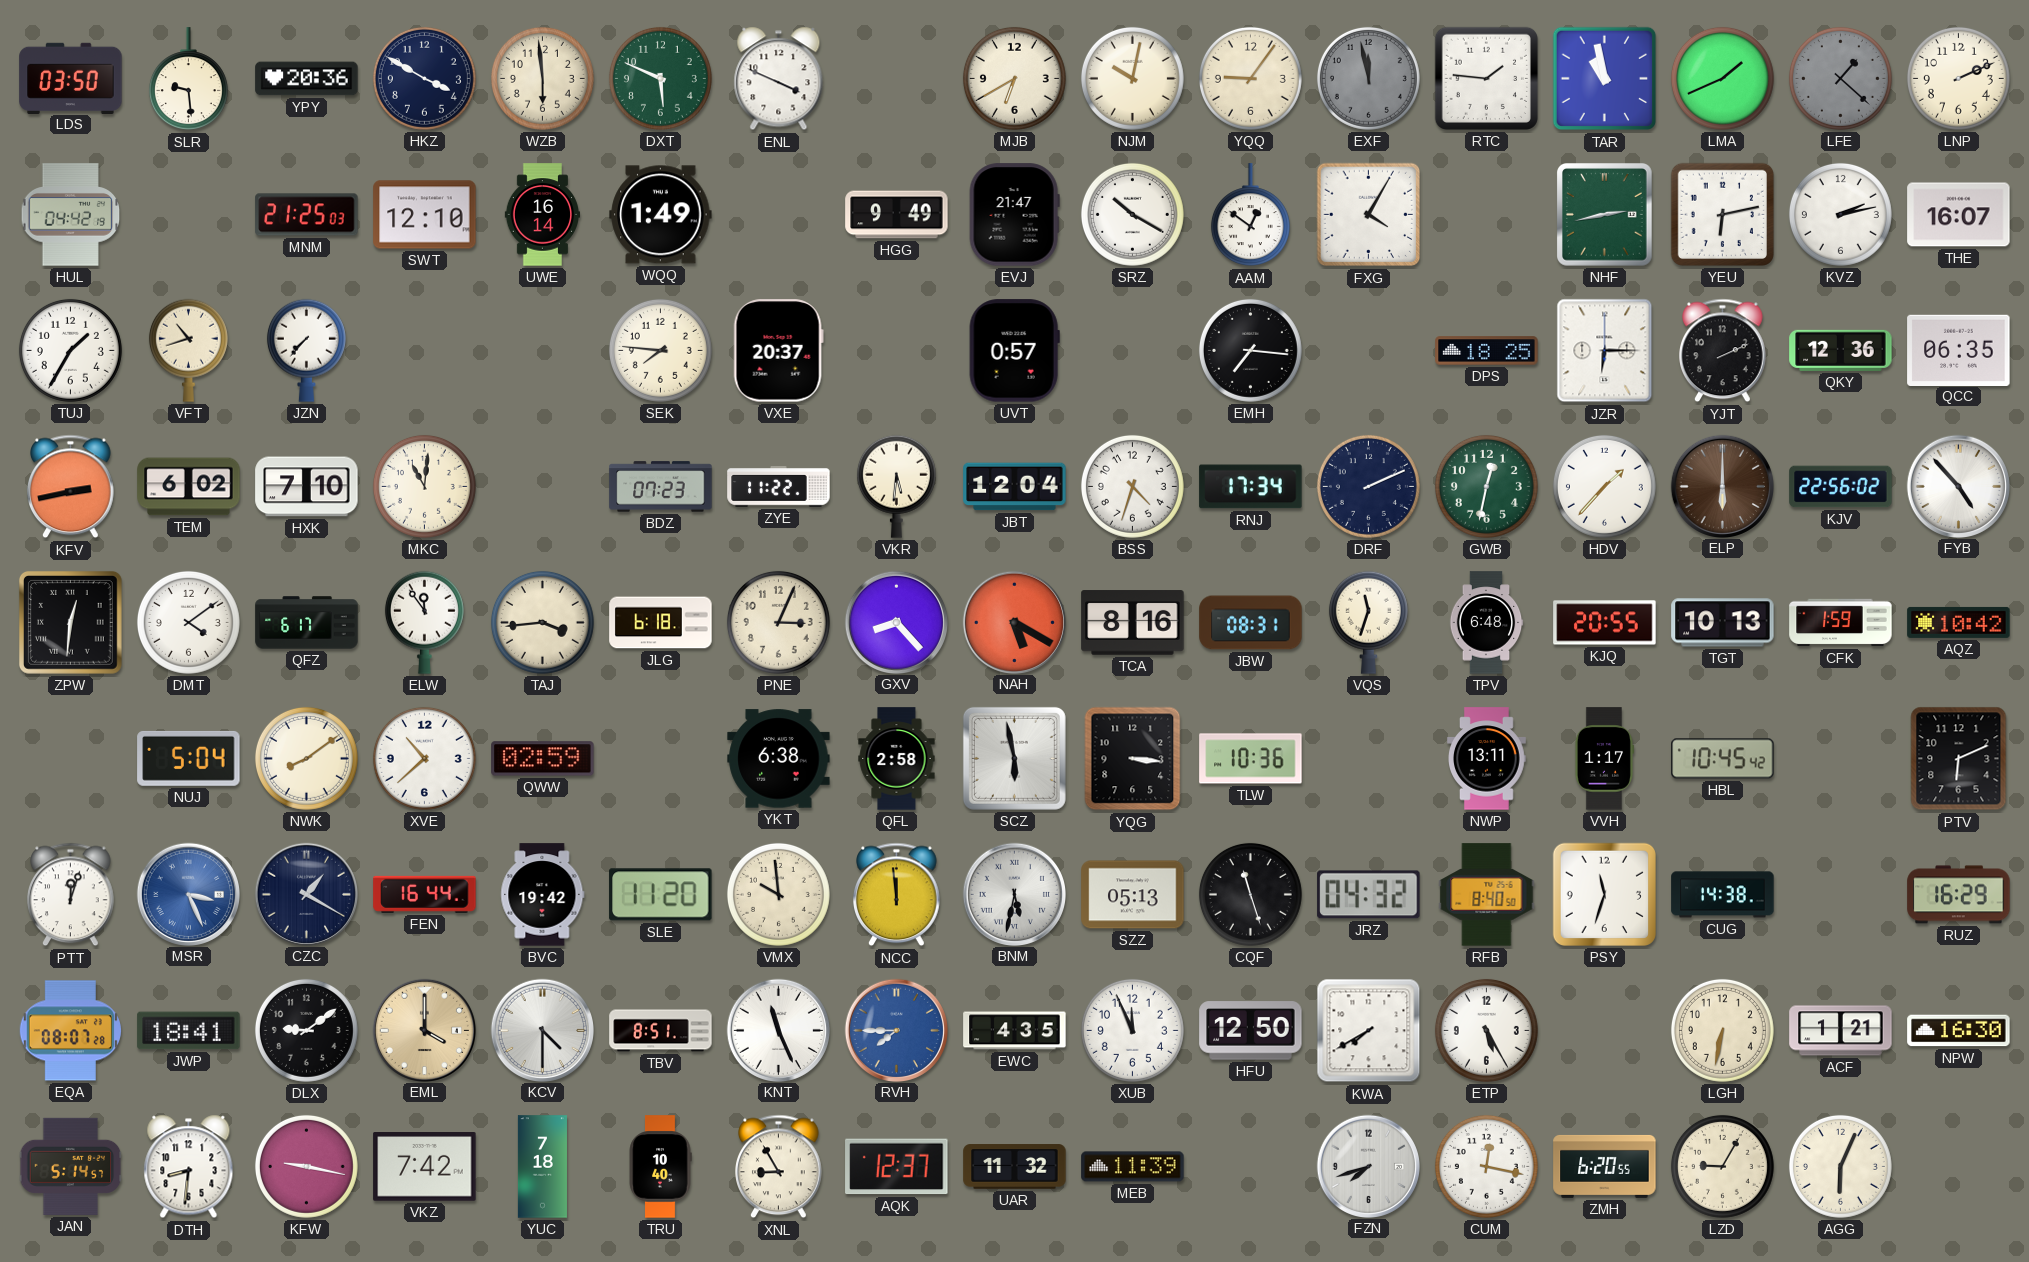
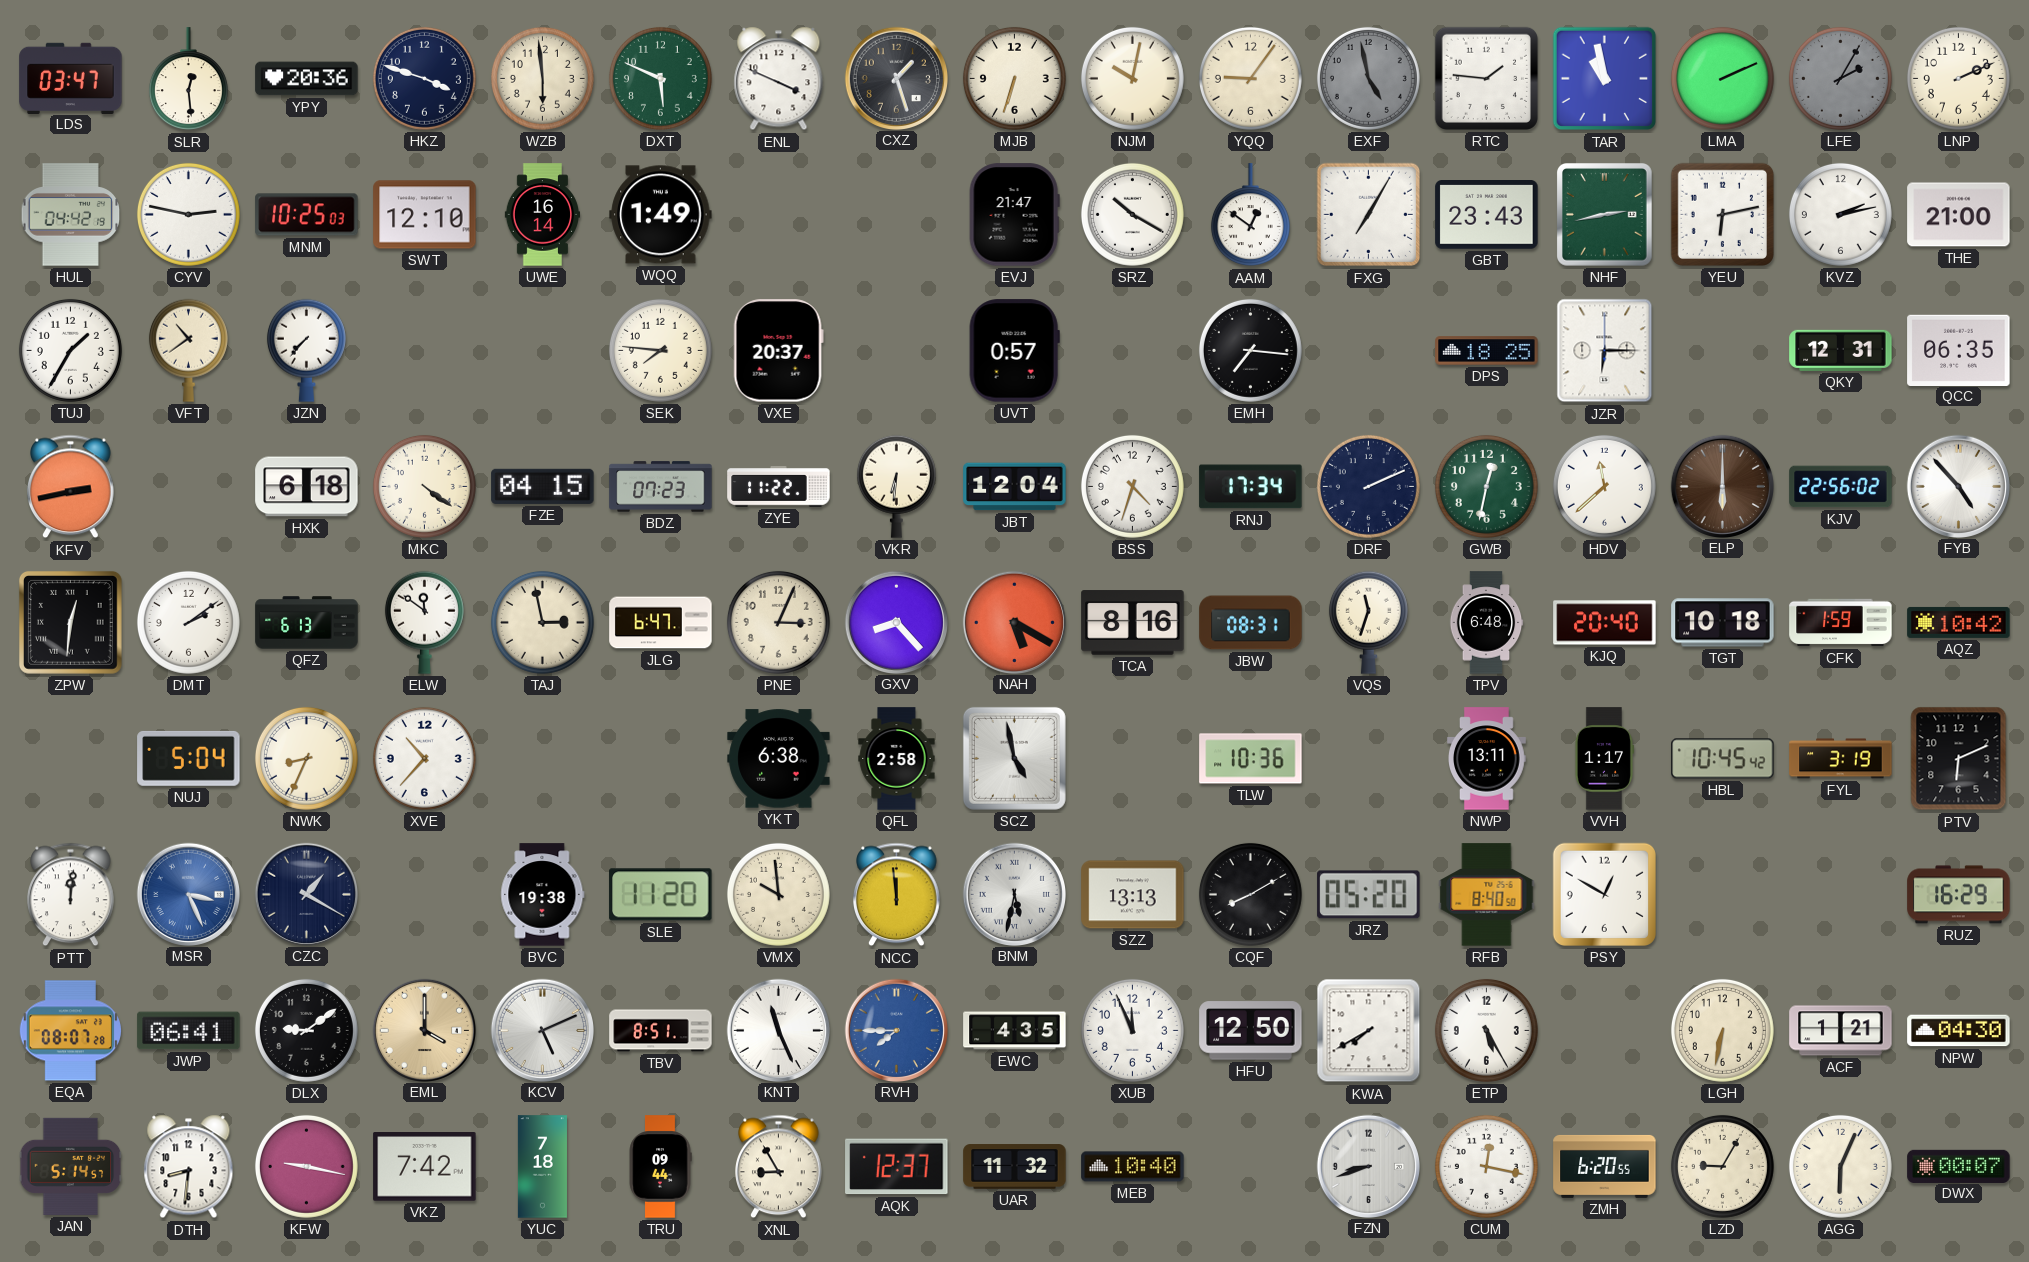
LDS: 03:50 -> 03:47 (71, 78)
SLR: 9:29 -> 12:29 (188, 79)
HKZ: 3:50 -> 3:48 (424, 78)
CXZ: none -> 1:27 (896, 78)
MJB: 6:40 -> 6:33 (1014, 78)
EXF: 11:58 -> 4:58 (1368, 78)
LMA: 1:41 -> 2:11 (1722, 78)
LFE: 1:22 -> 2:05 (1840, 78)
CYV: none -> 2:47 (188, 214)
MNM: 21:25 -> 10:25 (307, 215)
HGG: 9:49 -> none (897, 215)
FXG: 4:05 -> 7:05 (1369, 215)
GBT: none -> 23:43 (1487, 215)
THE: 16:07 -> 21:00 (1959, 215)
VFT: 10:42 -> 10:39 (188, 350)
YJT: 2:11 -> none (1723, 351)
QKY: 12:36 -> 12:31 (1841, 350)
TEM: 6:02 -> none (189, 487)
HXK: 7:10 -> 6:18 (307, 487)
MKC: 11:01 -> 4:21 (424, 486)
FZE: none -> 04:15 (543, 486)
VKR: 5:31 -> 6:31 (896, 486)
HDV: 1:37 -> 11:38 (1604, 486)
DMT: 4:09 -> 2:09 (188, 622)
QFZ: 6:17 -> 6:13 (307, 623)
ELW: 11:54 -> 11:51 (424, 622)
TAJ: 3:44 -> 2:58 (542, 622)
JLG: 6:18 -> 6:47 (661, 623)
KJQ: 20:55 -> 20:40 (1605, 623)
TGT: 10:13 -> 10:18 (1723, 623)
NWK: 8:09 -> 8:34 (306, 758)
XVE: 10:38 -> 10:37 (424, 758)
QWW: 02:59 -> none (543, 759)
SCZ: 5:58 -> 4:58 (1014, 758)
YQG: 3:16 -> none (1133, 759)
FYL: none -> 3:19 (1841, 759)
PTT: 12:03 -> 12:01 (71, 895)
FEN: 16:44 -> none (425, 894)
BVC: 19:42 -> 19:38 (543, 895)
SZZ: 05:13 -> 13:13 (1133, 895)
CQF: 11:27 -> 8:10 (1250, 894)
JRZ: 04:32 -> 05:20 (1369, 895)
PSY: 11:33 -> 12:50 (1604, 894)
CUG: 14:38 -> none (1723, 895)
JWP: 18:41 -> 06:41 (189, 1031)
KCV: 4:30 -> 5:11 (542, 1030)
NPW: 16:30 -> 04:30 (1959, 1031)
TRU: 10:40 -> 09:44 (660, 1167)
MEB: 11:39 -> 10:40 (1133, 1167)
FZN: 7:42 -> 8:42 (1368, 1166)
DWX: none -> 00:07 (1959, 1166)
